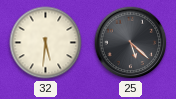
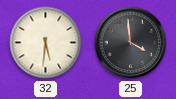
25: 5:22 -> 3:59 (131, 43)
